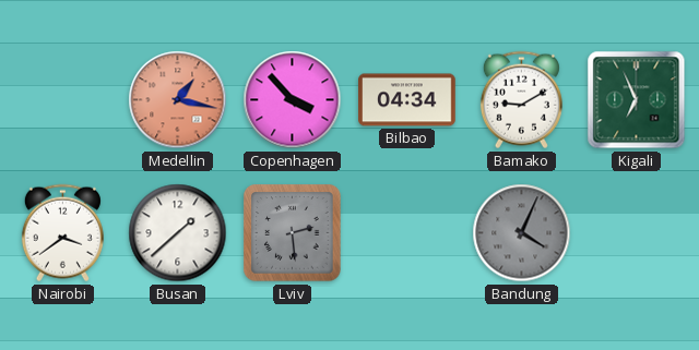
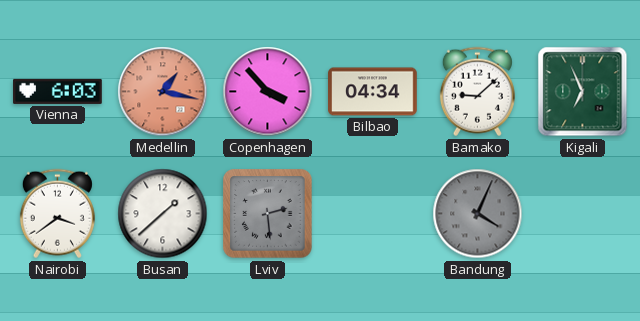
Vienna: none -> 6:03 (58, 91)
Bamako: 9:10 -> 9:08 (477, 92)
